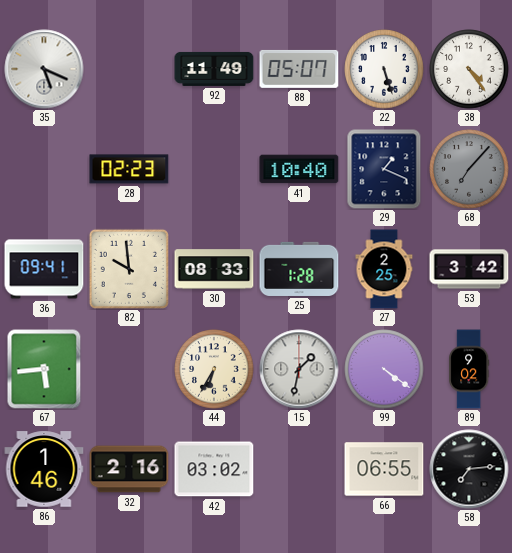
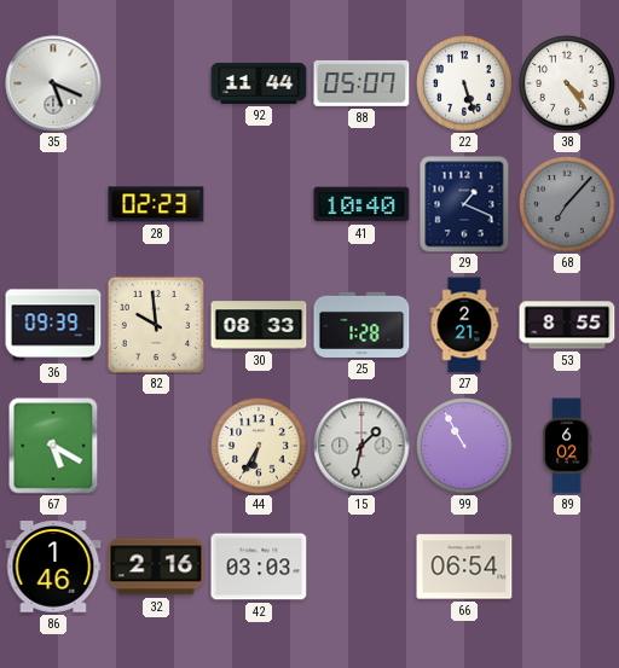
92: 11:49 -> 11:44 (259, 83)
36: 09:41 -> 09:39 (53, 325)
27: 2:25 -> 2:21 (464, 325)
53: 3:42 -> 8:55 (567, 325)
67: 5:44 -> 5:20 (53, 446)
99: 4:21 -> 10:55 (464, 446)
89: 9:02 -> 6:02 (567, 446)
42: 03:02 -> 03:03 (259, 567)
66: 06:55 -> 06:54 (464, 567)
58: 7:14 -> none (469, 469)
